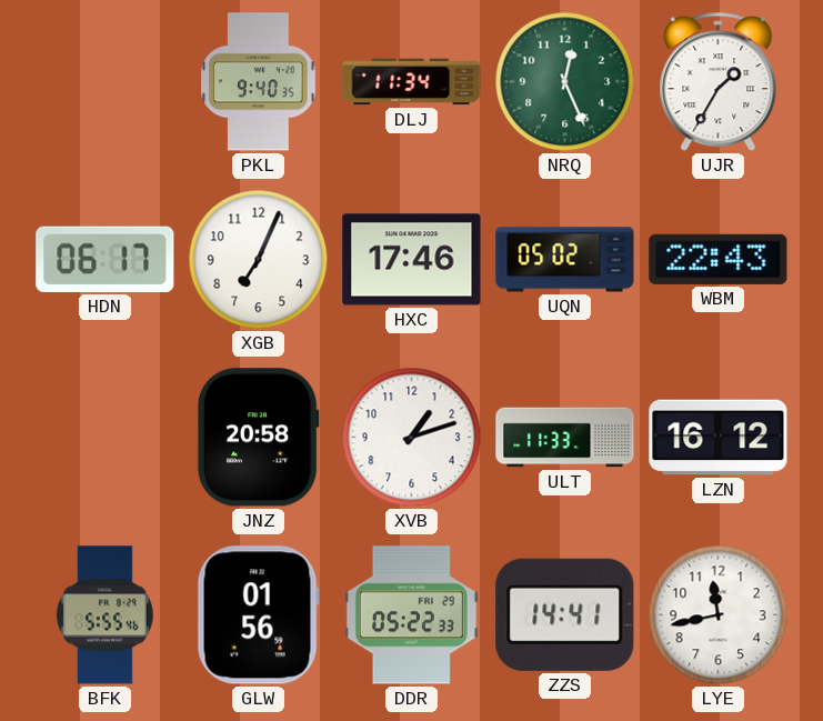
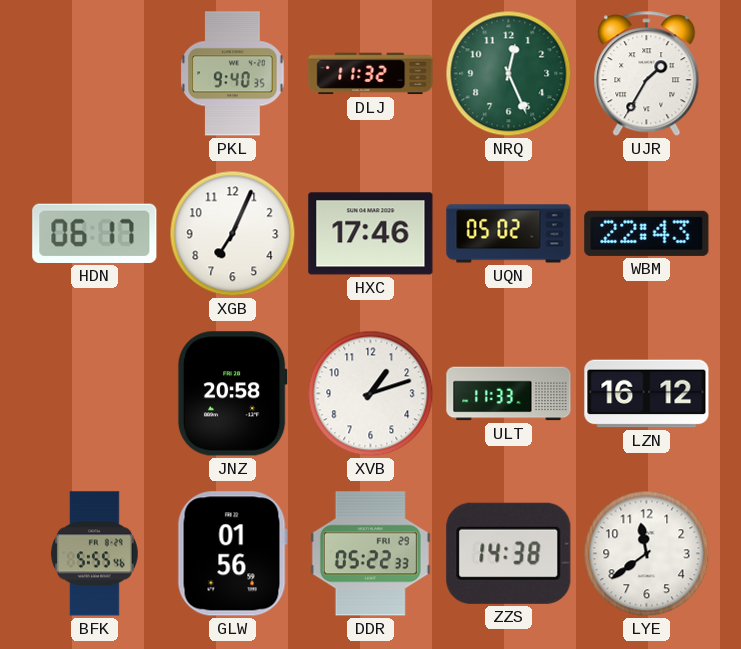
DLJ: 11:34 -> 11:32 (371, 74)
ZZS: 14:41 -> 14:38 (509, 553)
LYE: 11:43 -> 11:39 (647, 554)
